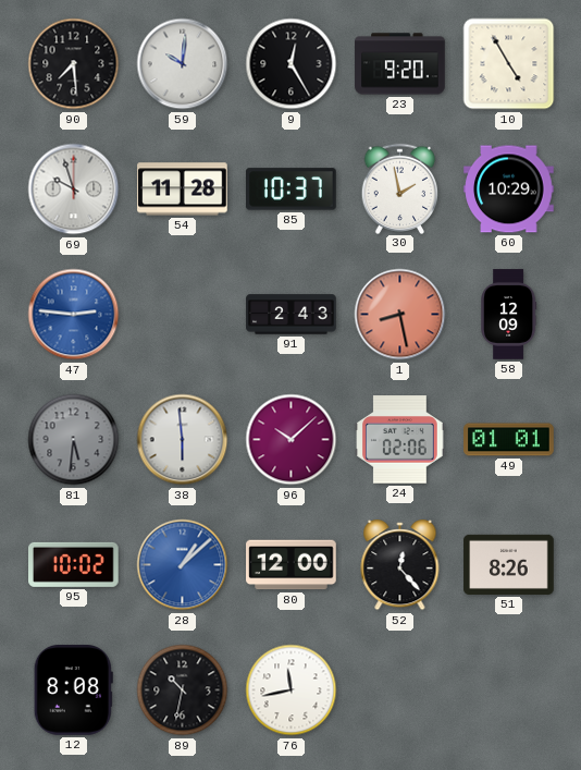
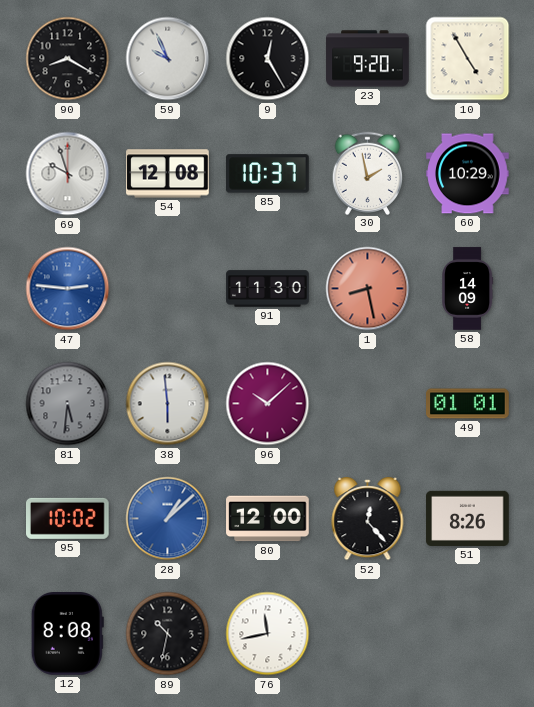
90: 7:29 -> 8:20 (68, 59)
59: 10:01 -> 9:56 (168, 59)
54: 11:28 -> 12:08 (168, 174)
91: 2:43 -> 11:30 (268, 289)
58: 12:09 -> 14:09 (468, 289)
24: 02:06 -> none (400, 440)
